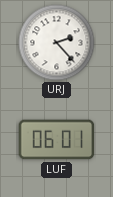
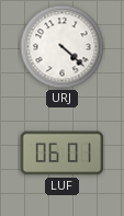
URJ: 2:23 -> 4:22 (63, 47)
